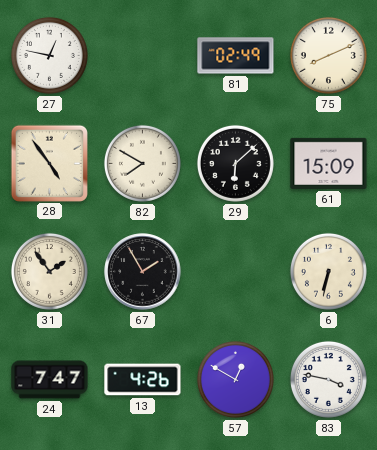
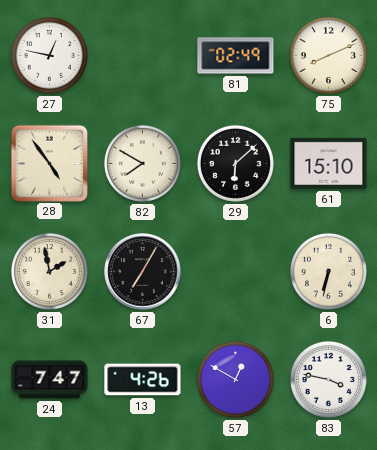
61: 15:09 -> 15:10 (329, 163)
31: 1:54 -> 1:58 (49, 271)
67: 1:55 -> 7:05 (143, 272)
